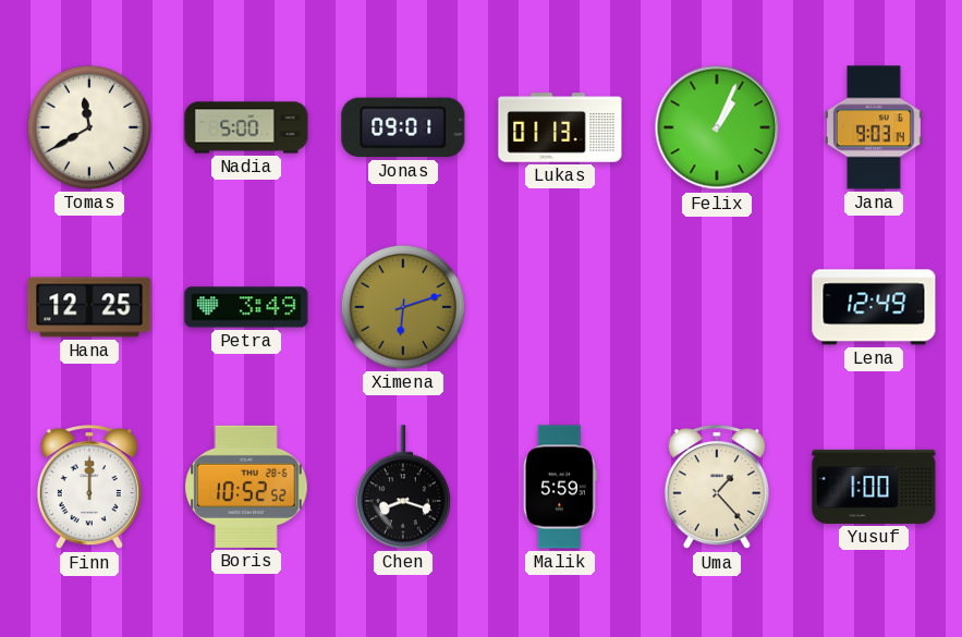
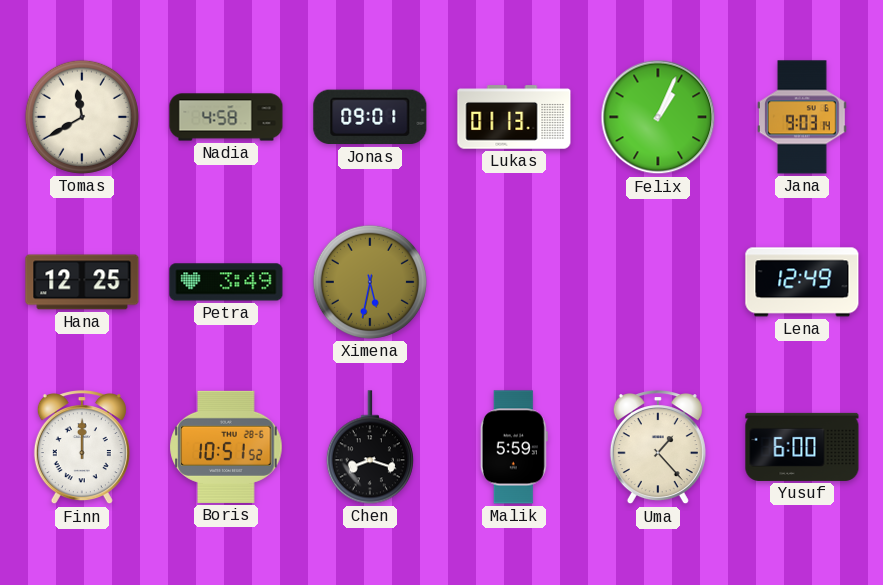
Nadia: 5:00 -> 4:58 (226, 117)
Ximena: 6:12 -> 5:32 (370, 282)
Boris: 10:52 -> 10:51 (226, 447)
Yusuf: 1:00 -> 6:00 (802, 447)
